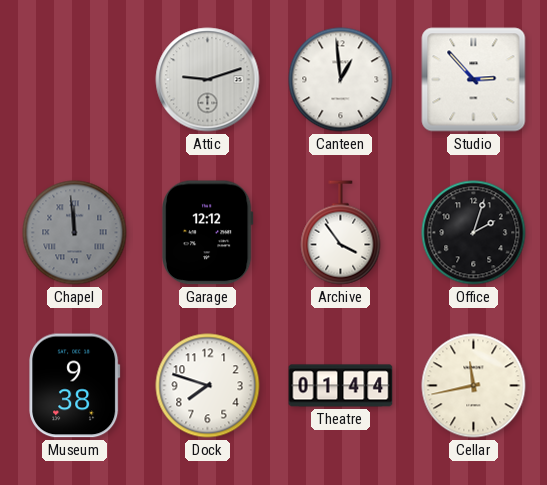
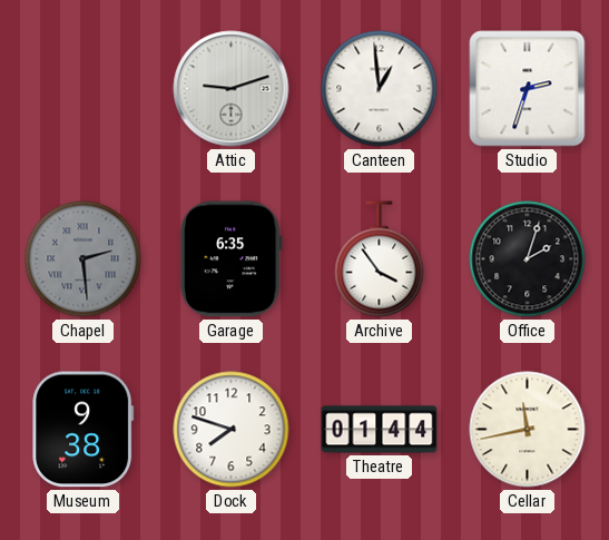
Studio: 2:53 -> 2:33 (528, 89)
Chapel: 11:59 -> 2:29 (84, 259)
Garage: 12:12 -> 6:35 (230, 259)
